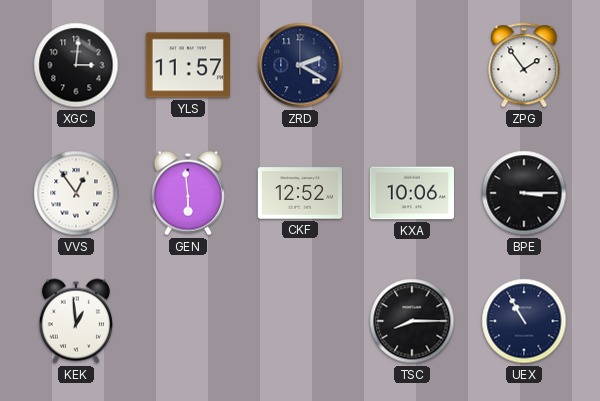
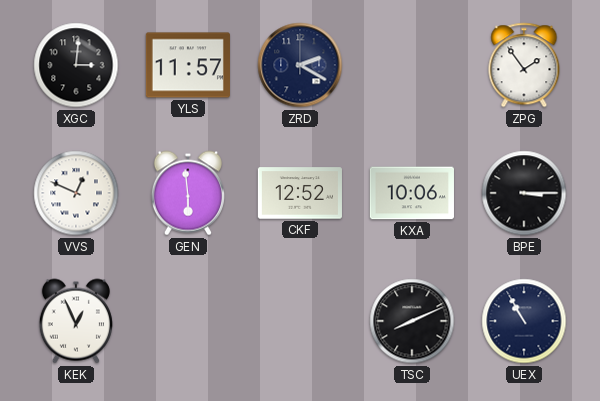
VVS: 12:54 -> 12:49 (76, 193)
KEK: 12:59 -> 12:56 (76, 321)
TSC: 8:15 -> 8:11 (412, 321)
